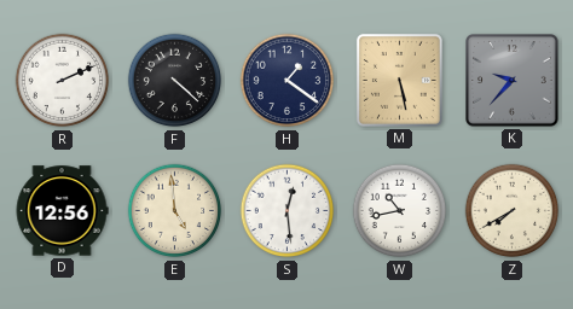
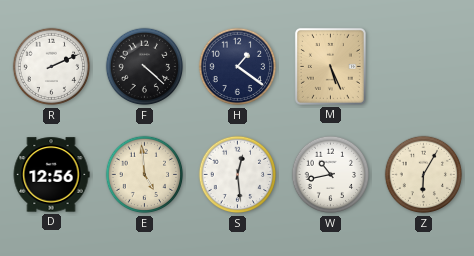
M: 5:28 -> 5:26 (330, 66)
K: 9:37 -> none (513, 81)
Z: 7:40 -> 6:05 (424, 175)
